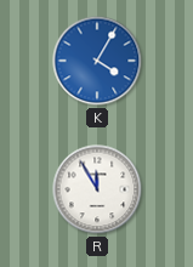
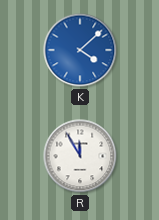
K: 4:05 -> 4:08 (80, 50)
